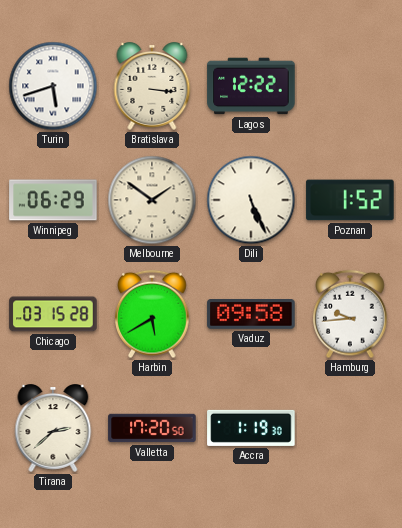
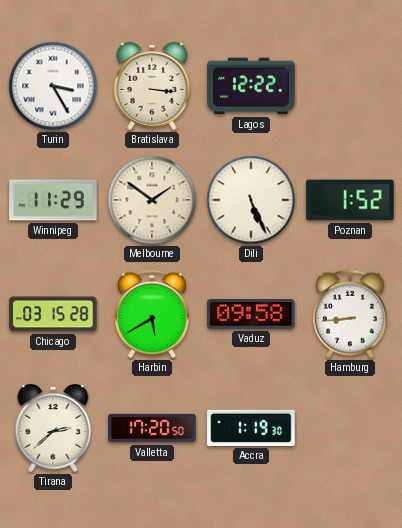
Turin: 5:42 -> 3:25 (53, 86)
Winnipeg: 06:29 -> 11:29 (53, 200)
Hamburg: 9:44 -> 8:44 (350, 314)
